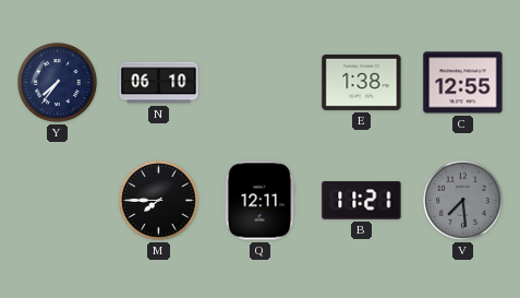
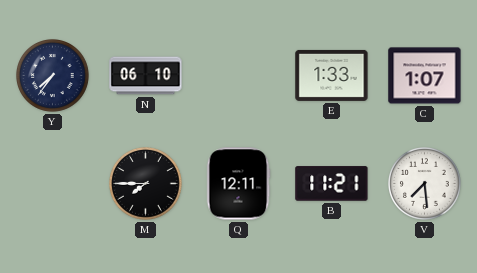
E: 1:38 -> 1:33 (332, 75)
C: 12:55 -> 1:07 (425, 76)
V dial: grey -> white (425, 184)
